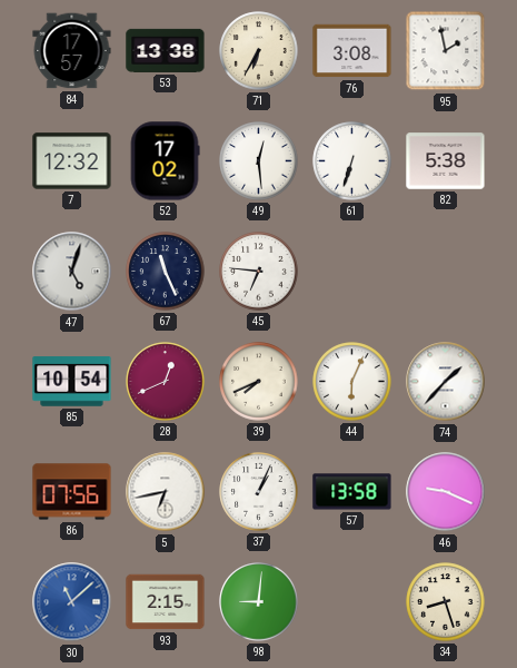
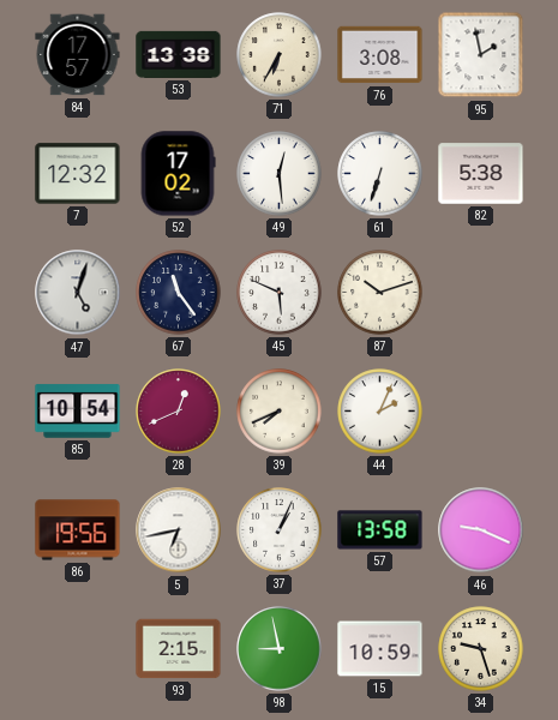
67: 11:26 -> 11:24 (179, 293)
45: 6:46 -> 5:49 (280, 293)
87: none -> 10:12 (380, 293)
44: 6:04 -> 2:04 (380, 412)
74: 1:37 -> none (446, 382)
86: 07:56 -> 19:56 (78, 530)
30: 11:08 -> none (72, 602)
98: 9:01 -> 8:58 (280, 649)
15: none -> 10:59 (380, 649)
34: 8:27 -> 9:27 (481, 649)
